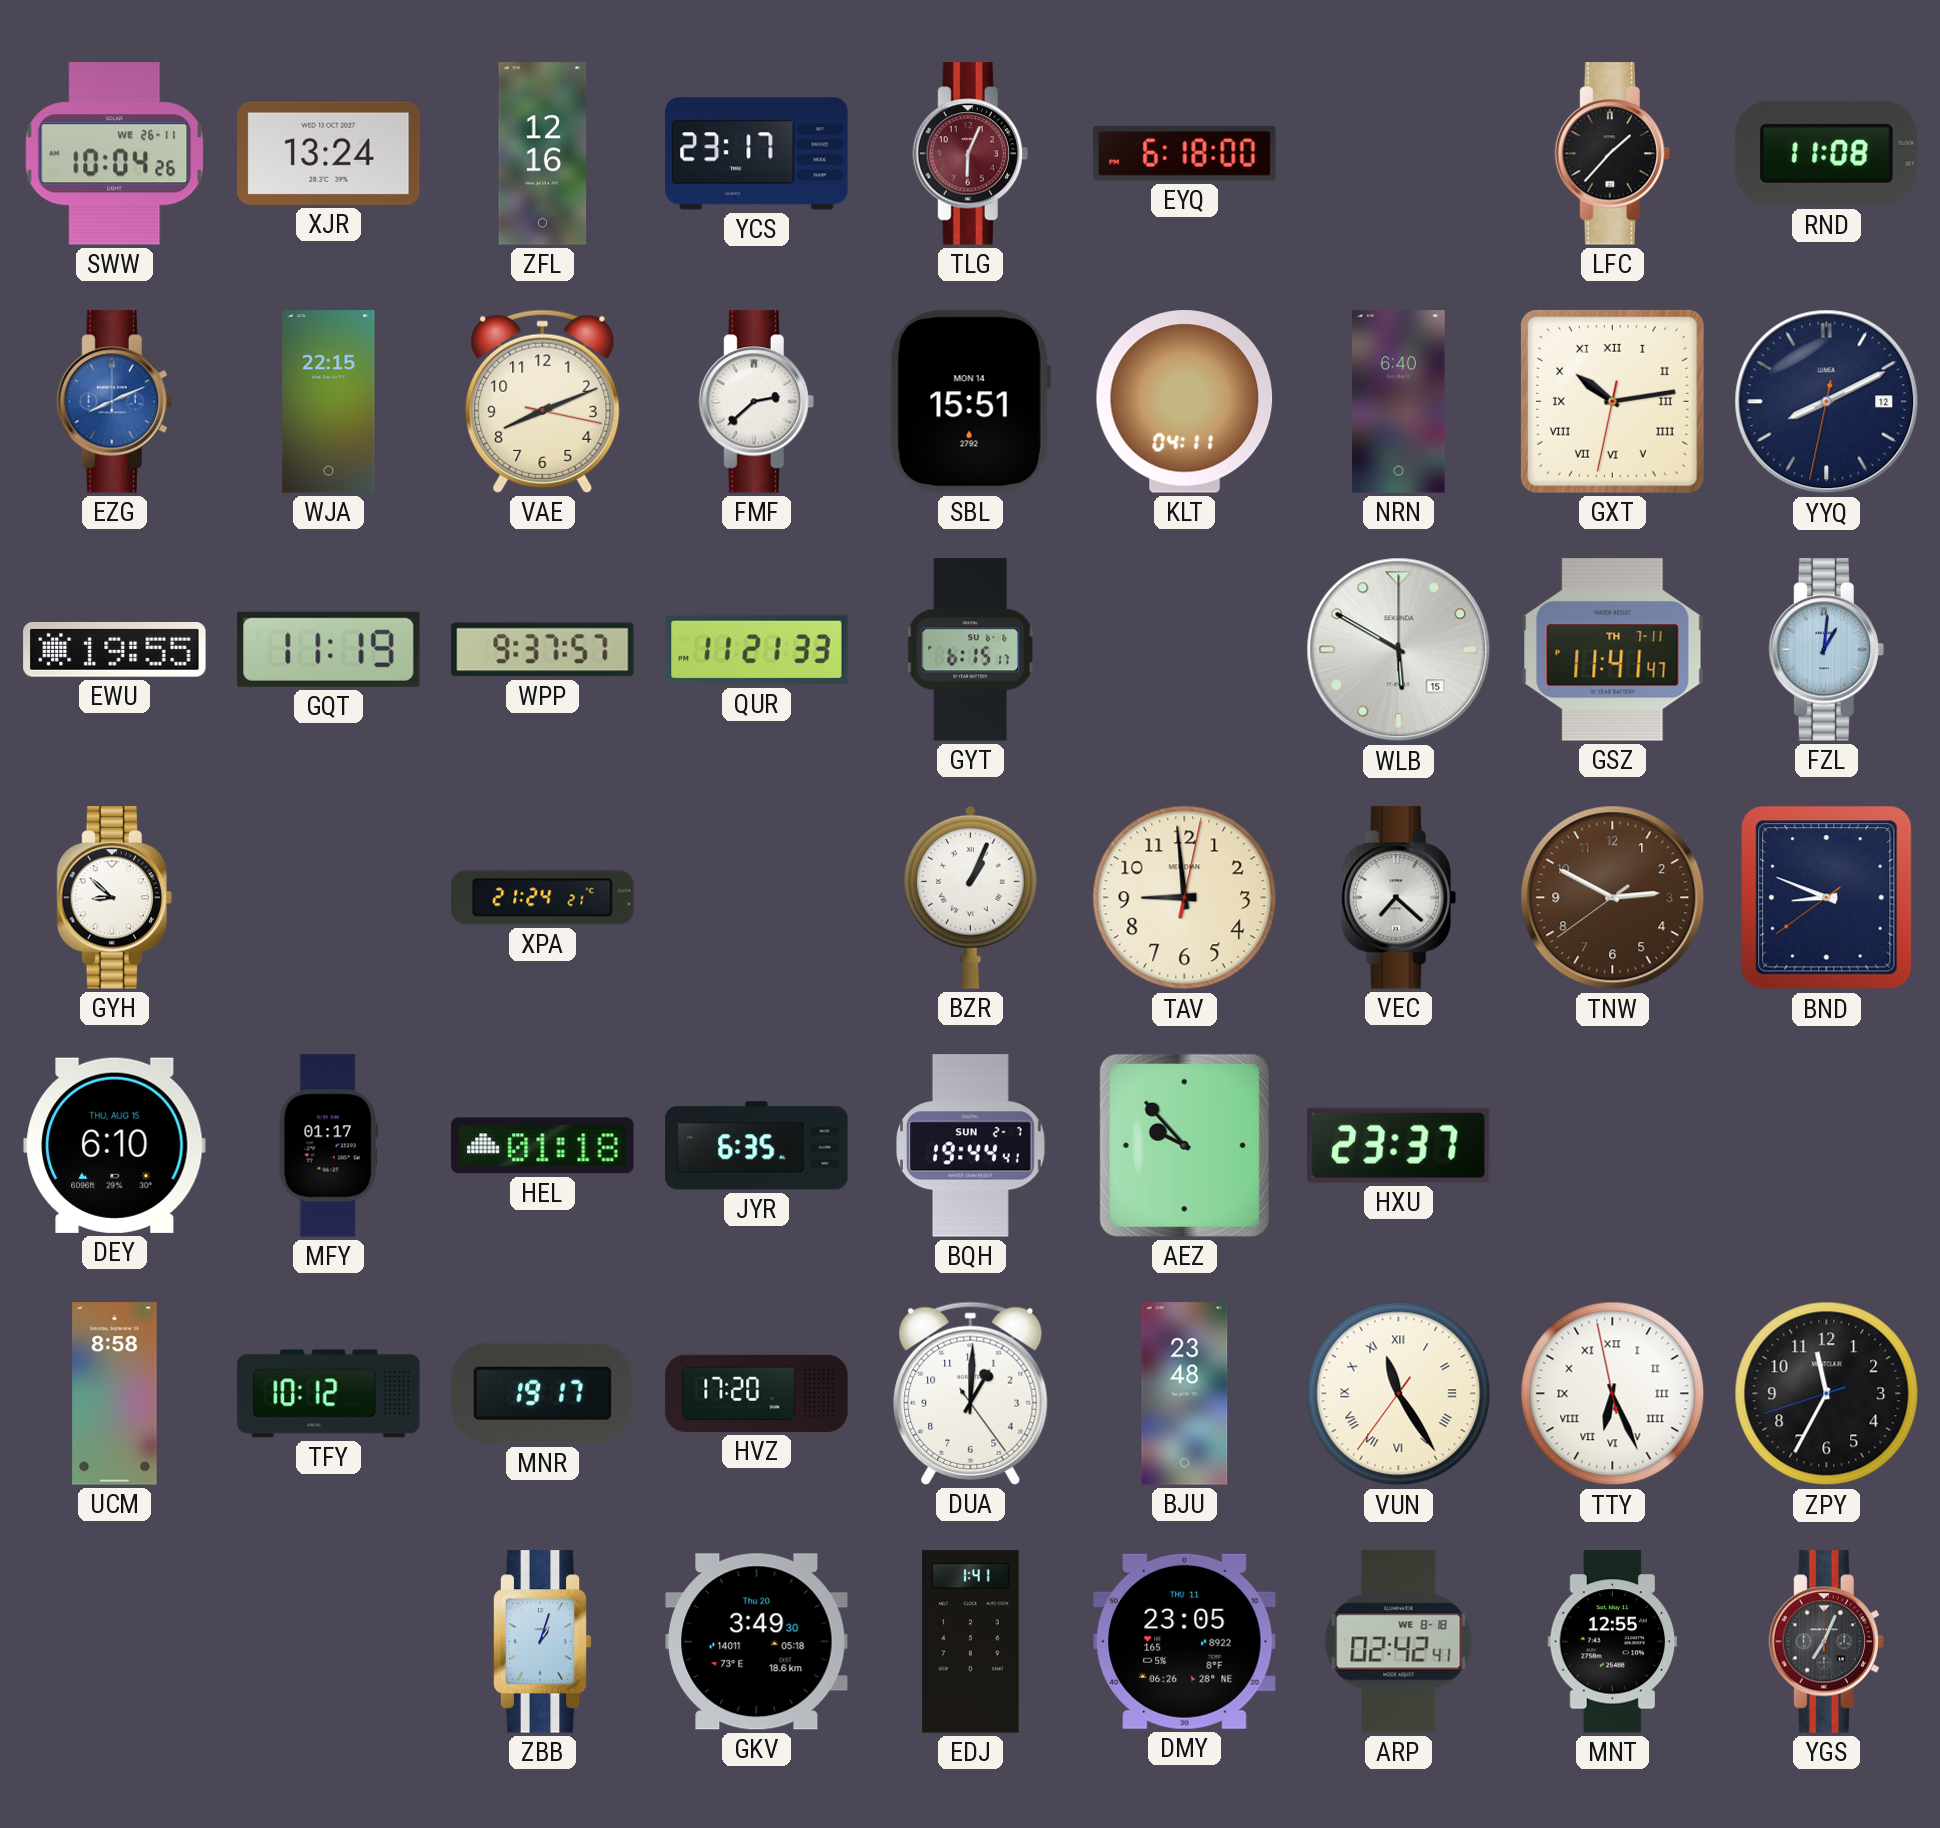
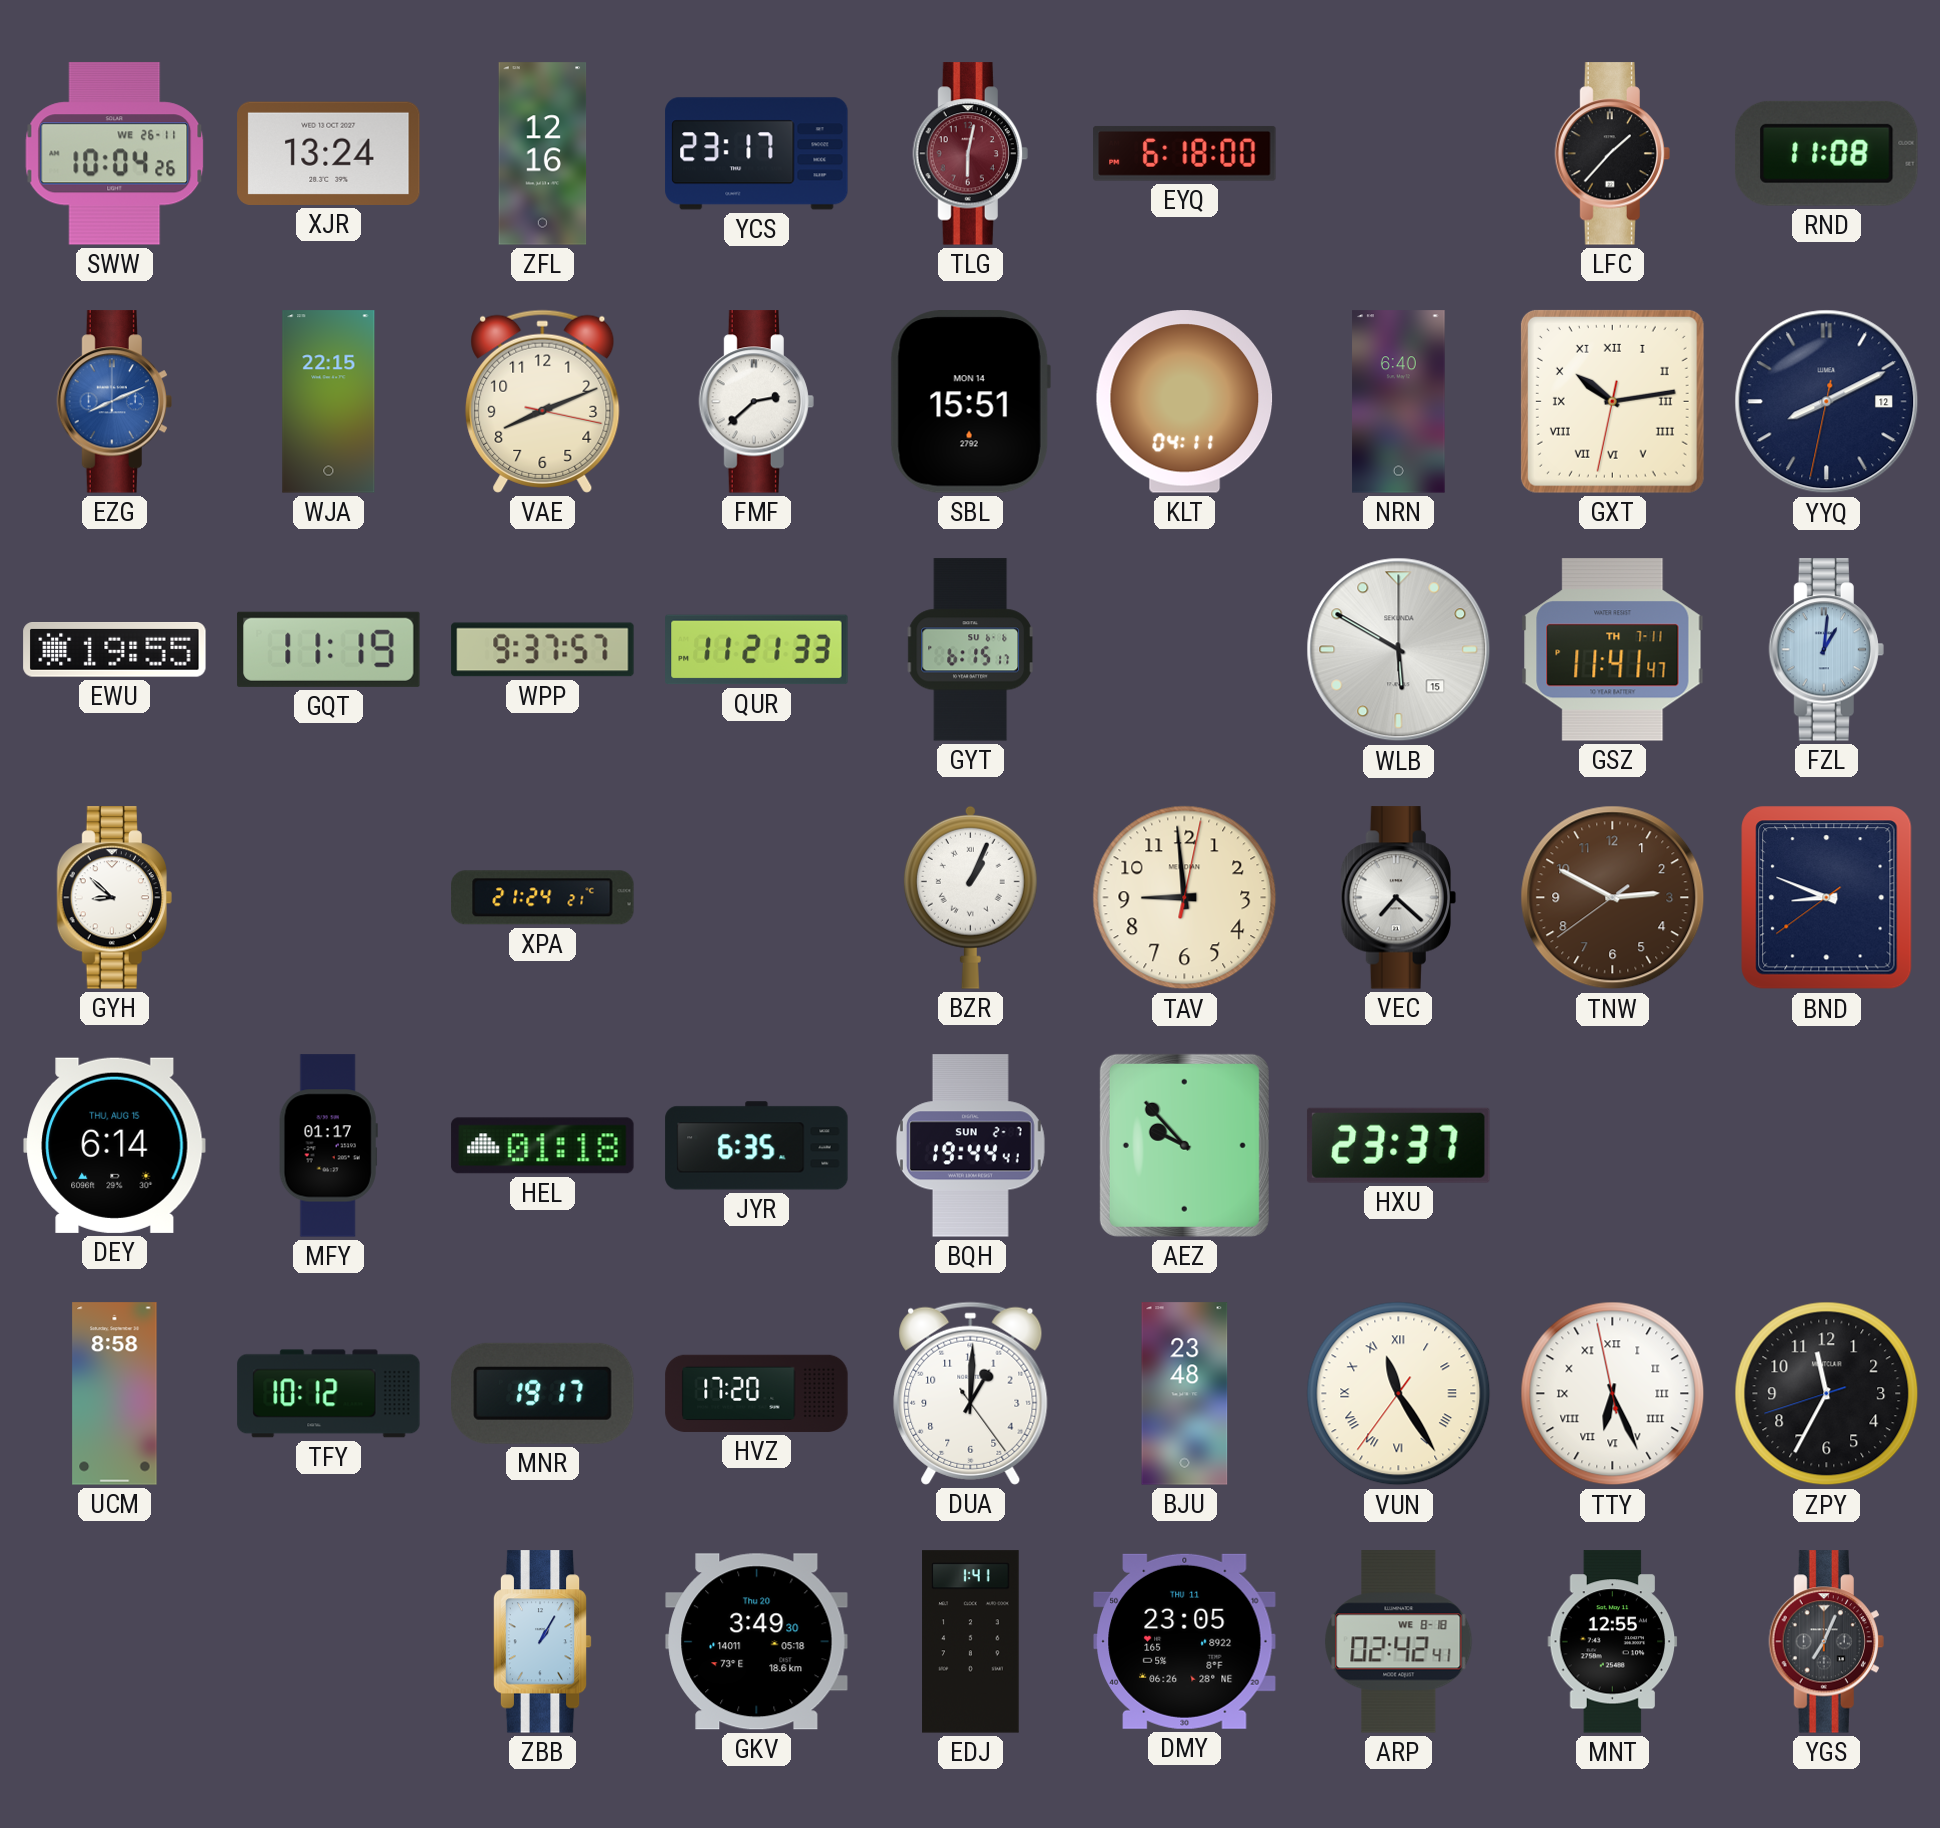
TLG: 6:04 -> 6:02 (970, 154)
DEY: 6:10 -> 6:14 (115, 1145)
ZBB: 1:03 -> 1:05 (542, 1642)
